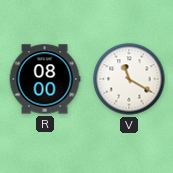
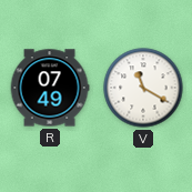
R: 08:00 -> 07:49 (50, 88)
